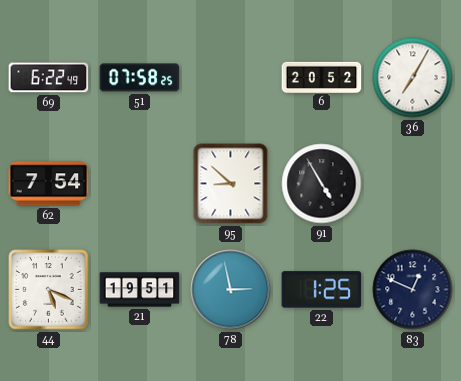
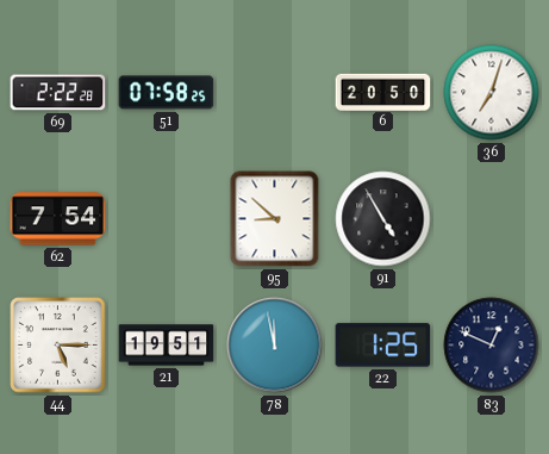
69: 6:22 -> 2:22 (58, 93)
6: 20:52 -> 20:50 (383, 92)
36: 7:05 -> 7:03 (492, 93)
44: 5:19 -> 5:15 (58, 346)
78: 2:58 -> 11:58 (275, 346)
